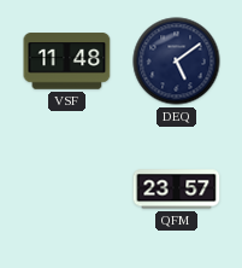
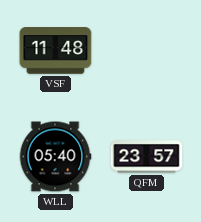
DEQ: 5:09 -> none (177, 62)
WLL: none -> 05:40 (55, 157)
